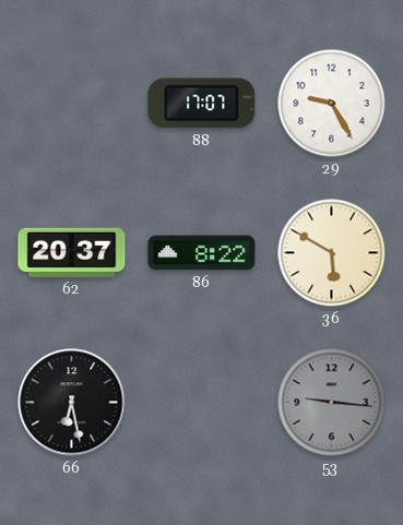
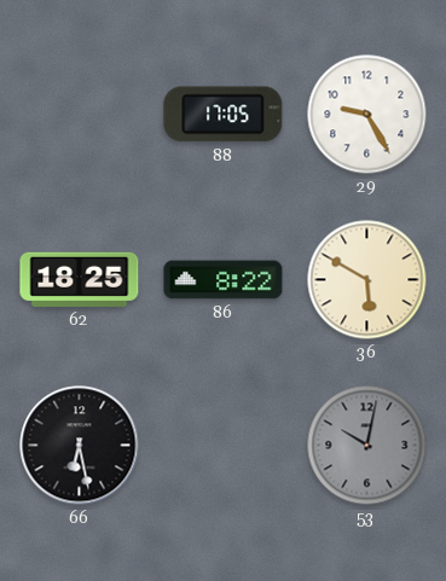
88: 17:07 -> 17:05 (224, 115)
62: 20:37 -> 18:25 (80, 279)
53: 9:16 -> 10:02 (367, 446)
